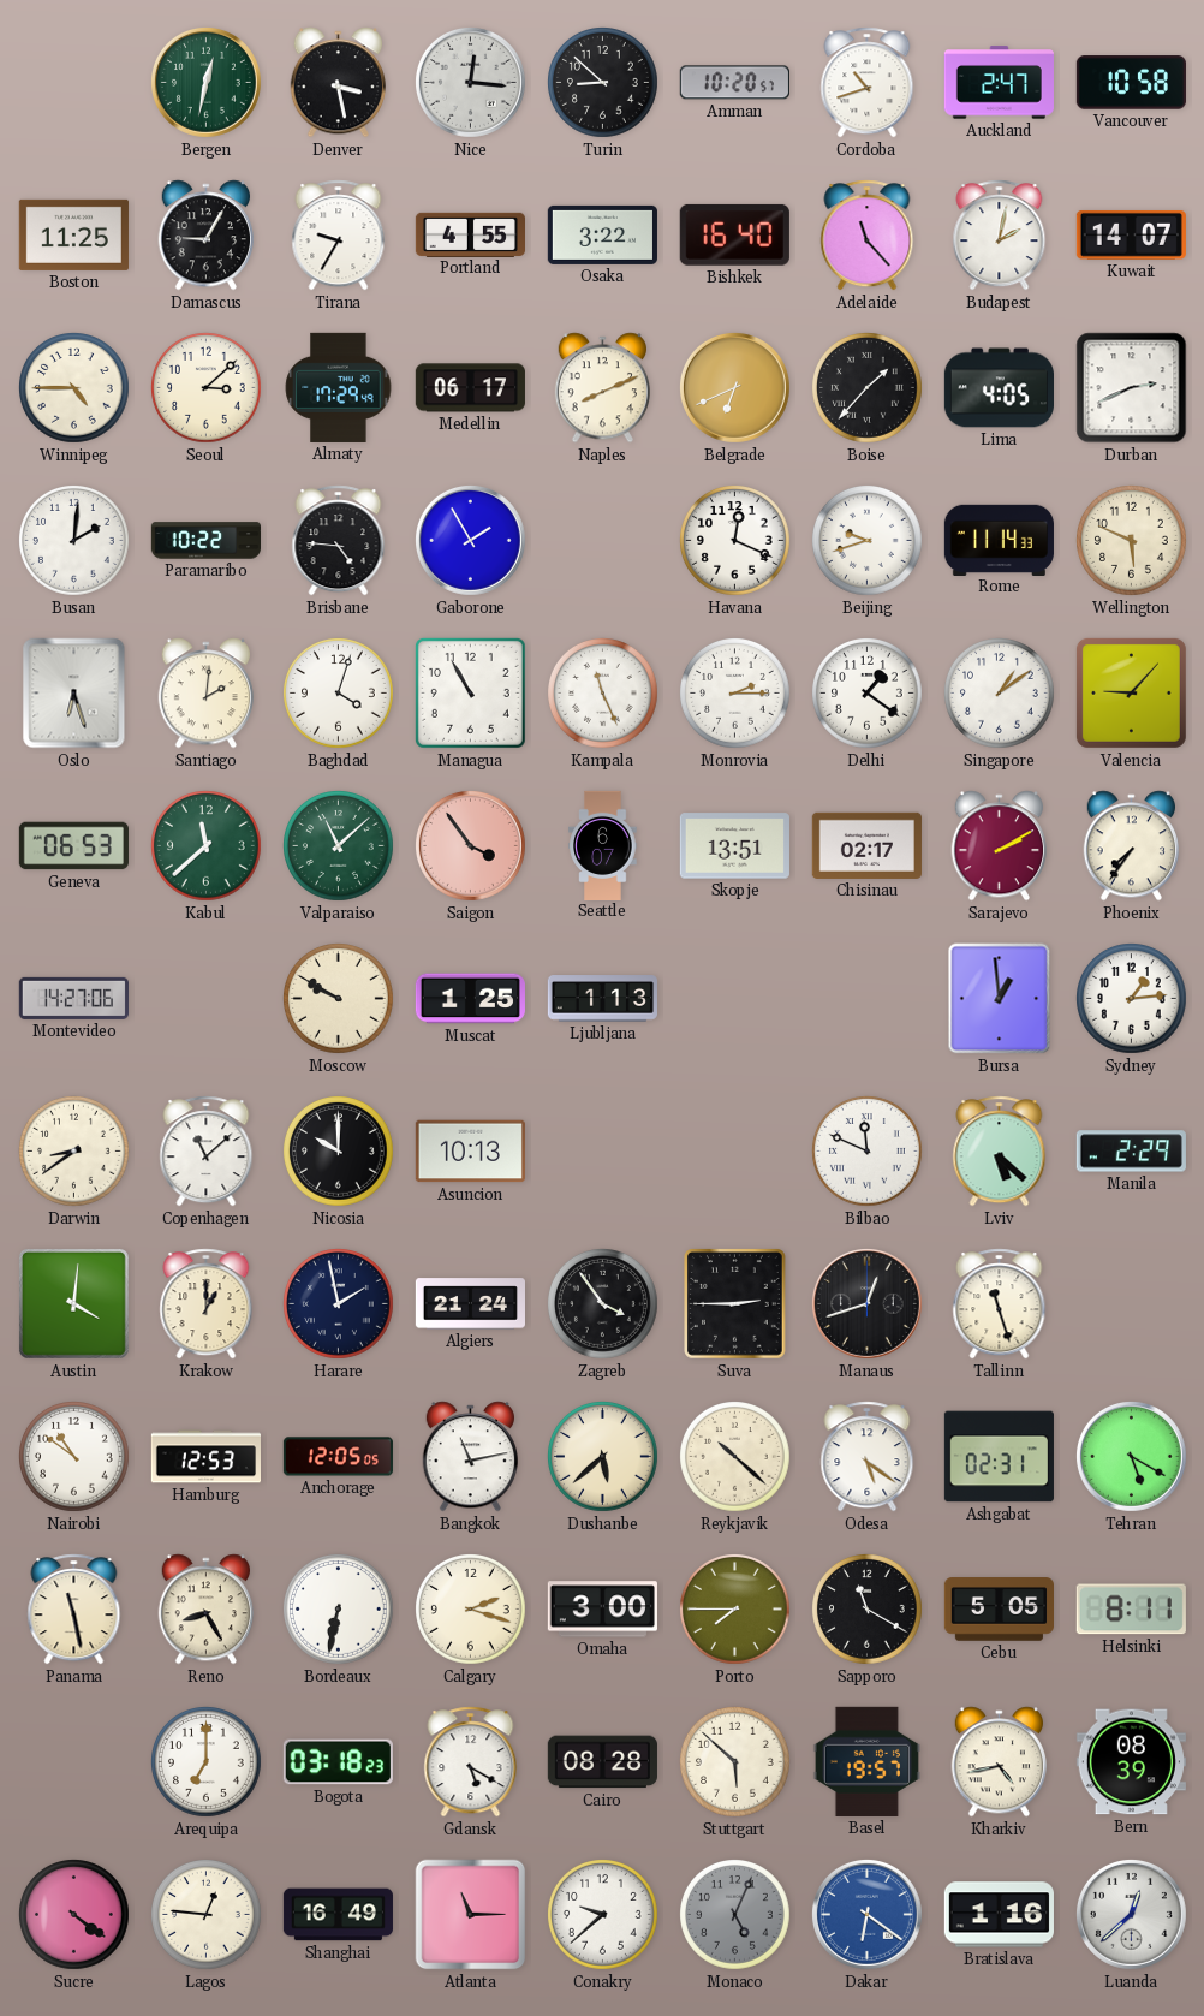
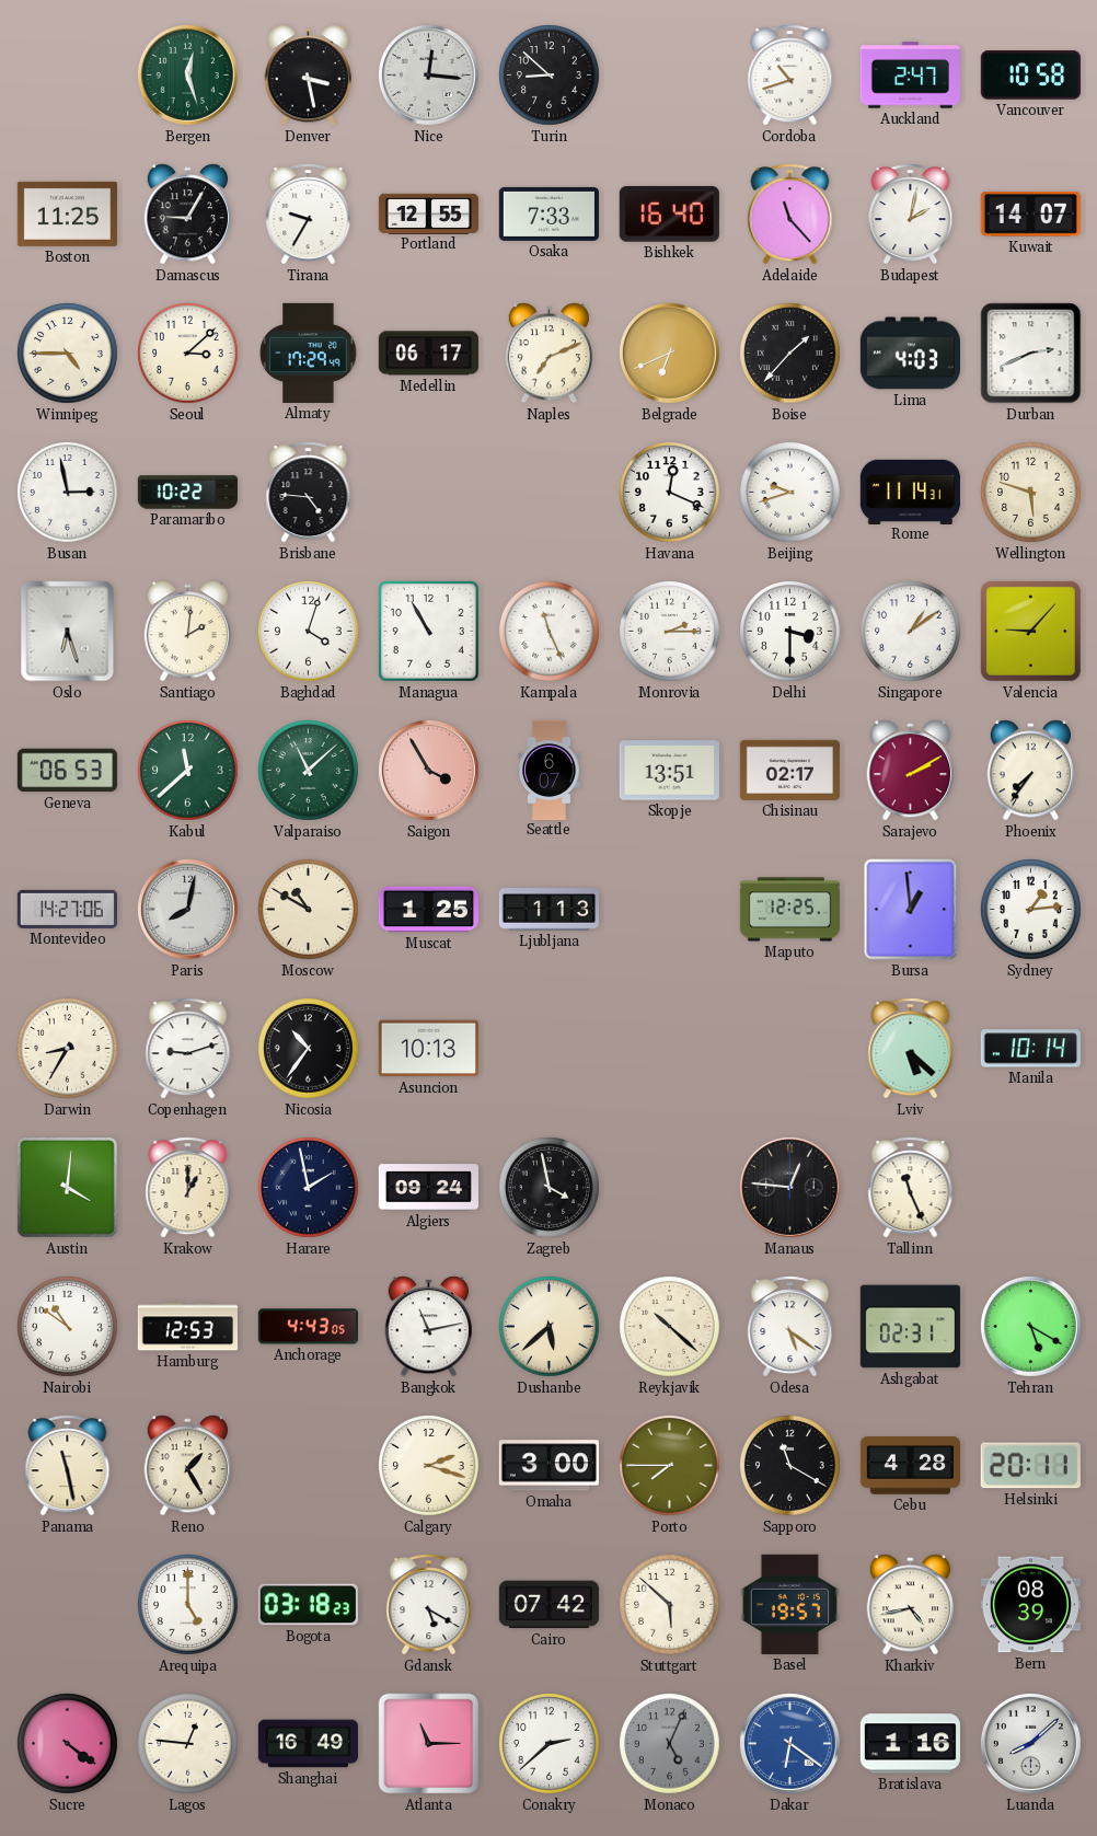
Bergen: 12:32 -> 12:27 (187, 74)
Amman: 10:20 -> none (734, 83)
Portland: 4:55 -> 12:55 (428, 213)
Osaka: 3:22 -> 7:33 (548, 213)
Naples: 8:11 -> 7:11 (548, 354)
Lima: 4:05 -> 4:03 (910, 354)
Busan: 2:01 -> 2:58 (68, 493)
Gaborone: 1:55 -> none (470, 540)
Rome: 11:14:33 -> 11:14:31 (910, 492)
Wellington: 5:49 -> 5:48 (1031, 493)
Delhi: 1:21 -> 3:30 (790, 632)
Saigon: 3:54 -> 3:55 (428, 770)
Paris: none -> 8:02 (187, 909)
Moscow: 9:50 -> 10:50 (309, 910)
Maputo: none -> 12:25 (789, 910)
Darwin: 8:39 -> 8:35 (68, 1049)
Copenhagen: 11:08 -> 9:12 (188, 1049)
Nicosia: 10:00 -> 10:36 (309, 1049)
Bilbao: 11:49 -> none (868, 1152)
Manila: 2:29 -> 10:14 (1030, 1049)
Algiers: 21:24 -> 09:24 (428, 1188)
Zagreb: 3:54 -> 3:58 (550, 1188)
Suva: 2:45 -> none (735, 1304)
Manaus: 12:42 -> 12:46 (789, 1187)
Tallinn: 11:27 -> 11:26 (911, 1188)
Anchorage: 12:05 -> 4:43 (308, 1327)
Reno: 8:25 -> 1:25 (187, 1466)
Bordeaux: 6:32 -> none (339, 1610)
Cebu: 5:05 -> 4:28 (910, 1466)
Helsinki: 8:11 -> 20:11 (1030, 1466)
Arequipa: 7:00 -> 5:00 (188, 1605)
Cairo: 08:28 -> 07:42 (548, 1605)
Conakry: 9:38 -> 2:38 (550, 1744)
Luanda: 12:38 -> 8:08 (1030, 1743)
